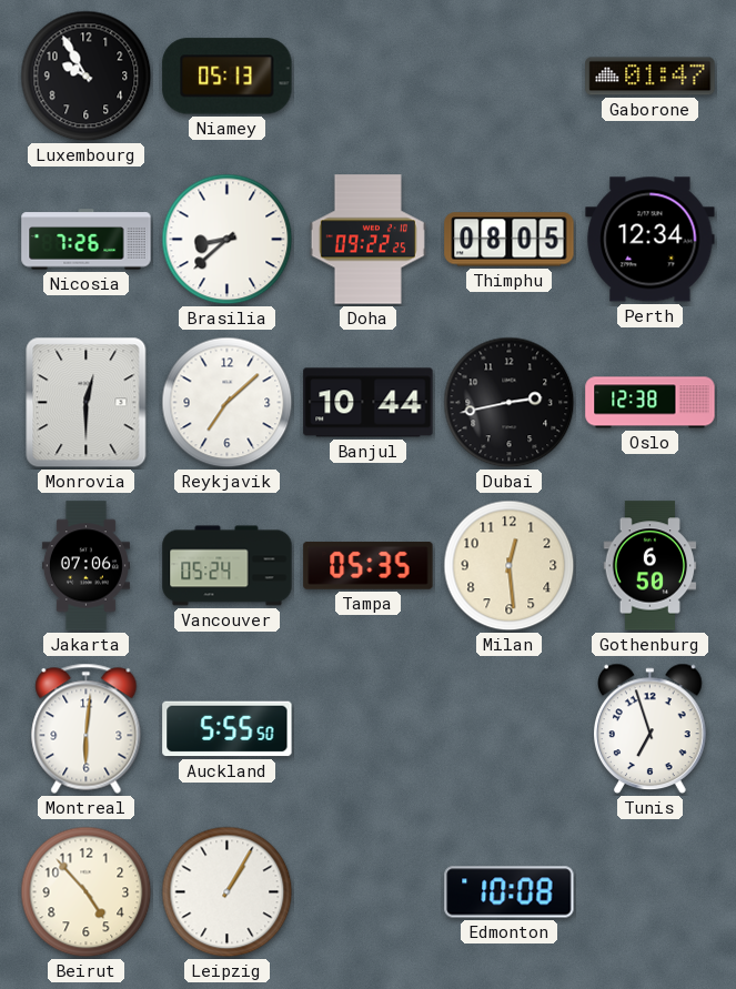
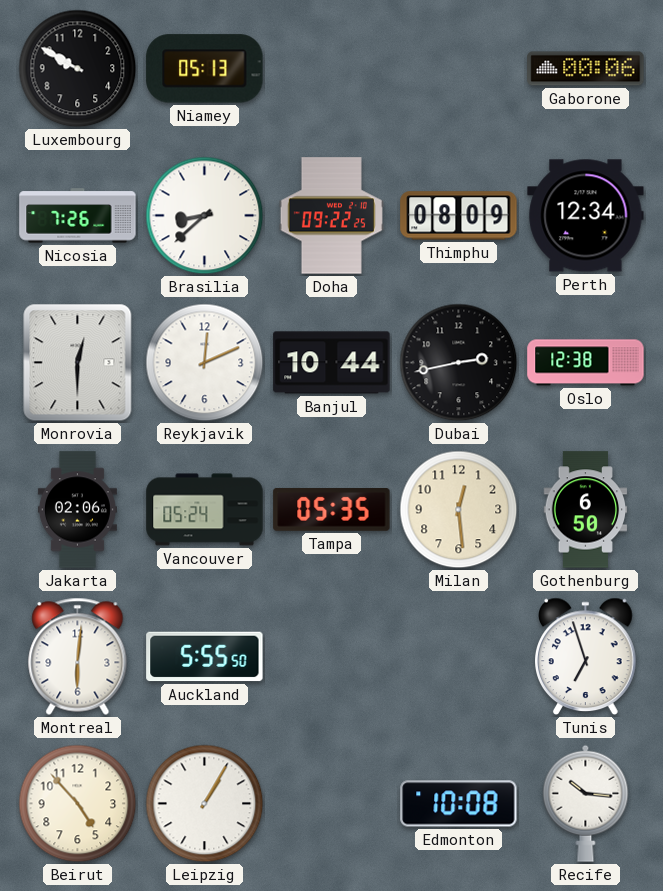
Luxembourg: 9:55 -> 9:50 (78, 69)
Gaborone: 01:47 -> 00:06 (586, 69)
Thimphu: 08:05 -> 08:09 (459, 216)
Reykjavik: 7:08 -> 12:11 (205, 363)
Jakarta: 07:06 -> 02:06 (77, 510)
Recife: none -> 10:16 (586, 803)
